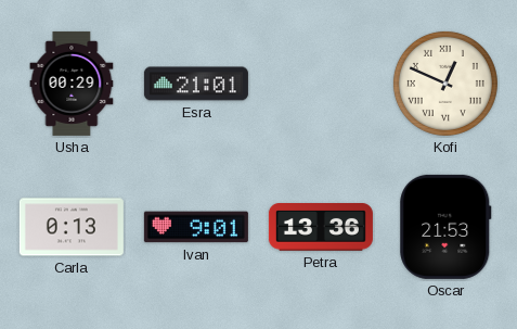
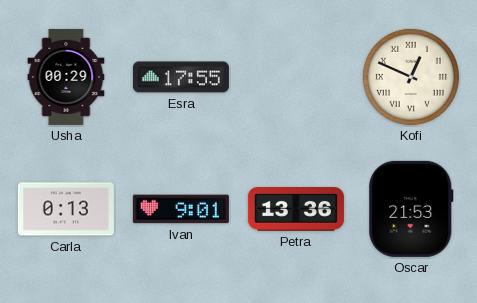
Esra: 21:01 -> 17:55 (181, 77)
